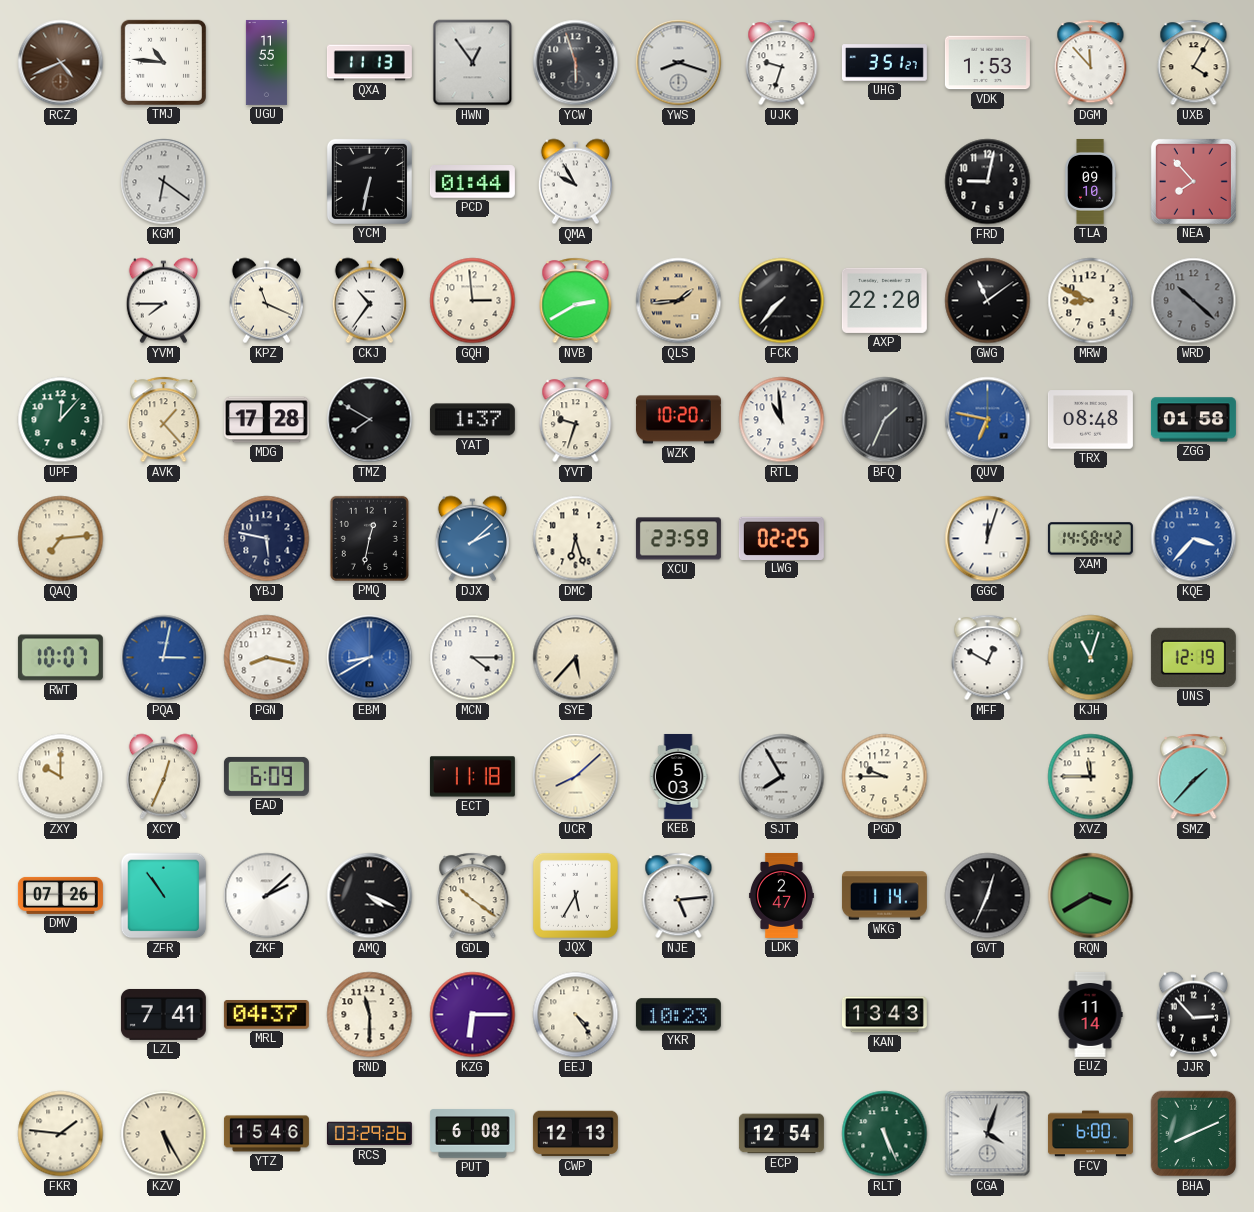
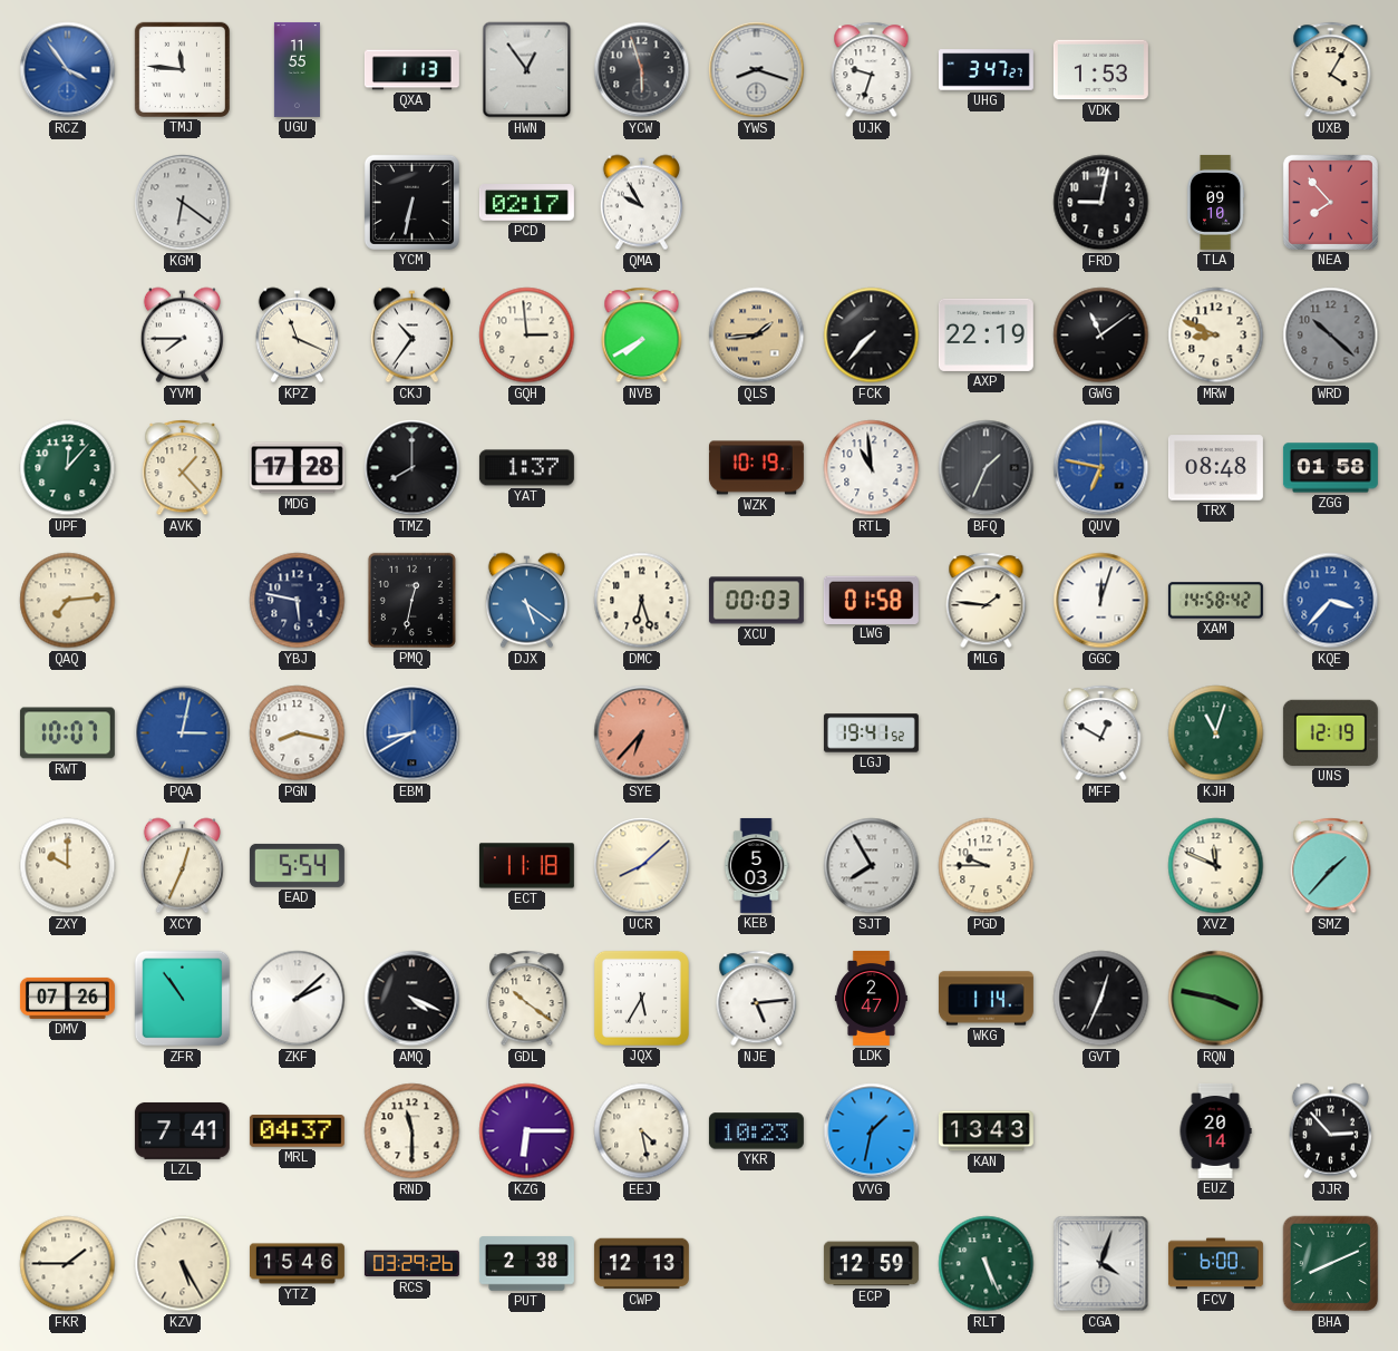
RCZ: 4:41 -> 3:54 (68, 70)
RCZ dial: brown -> blue (68, 70)
TMJ: 10:46 -> 11:46 (182, 69)
QXA: 11:13 -> 1:13 (411, 70)
UHG: 3:51 -> 3:47 (986, 70)
DGM: 11:53 -> none (1091, 63)
PCD: 01:44 -> 02:17 (526, 203)
NVB: 2:40 -> 7:40 (642, 336)
AXP: 22:20 -> 22:19 (986, 334)
TMZ: 7:50 -> 8:00 (412, 468)
YVT: 9:33 -> none (576, 420)
WZK: 10:20 -> 10:19 (756, 468)
DJX: 2:08 -> 5:21 (526, 601)
XCU: 23:59 -> 00:03 (756, 601)
LWG: 02:25 -> 01:58 (871, 600)
MLG: none -> 1:46 (987, 601)
MCN: 4:15 -> none (473, 658)
SYE: 5:37 -> 6:37 (642, 733)
SYE dial: cream -> salmon (642, 733)
LGJ: none -> 19:41 (871, 733)
EAD: 6:09 -> 5:54 (297, 865)
XVZ: 11:45 -> 11:49 (1216, 866)
RQN: 3:40 -> 3:47 (1216, 999)
EEJ: 4:24 -> 4:28 (642, 1131)
VVG: none -> 1:32 (872, 1131)
EUZ: 11:14 -> 20:14 (1215, 1130)
FKR: 1:46 -> 1:45 (68, 1264)
PUT: 6:08 -> 2:38 (526, 1264)
ECP: 12:54 -> 12:59 (871, 1264)
